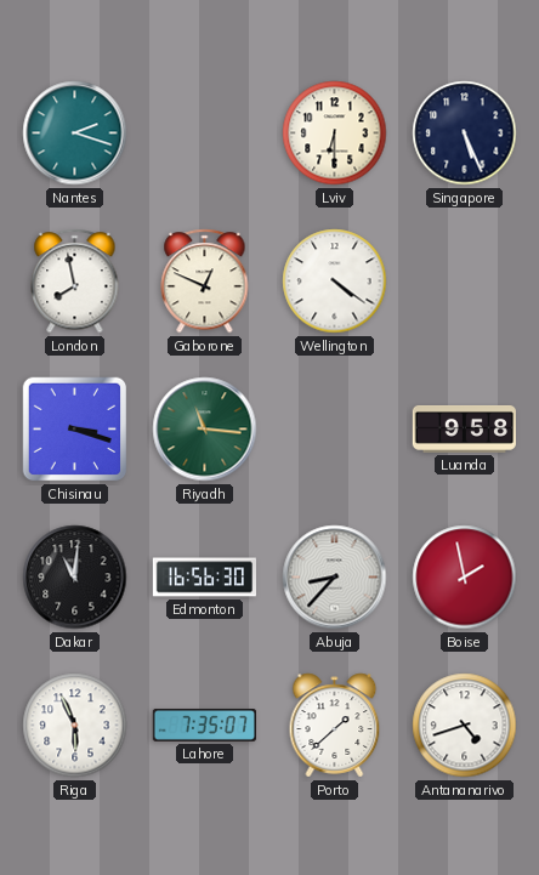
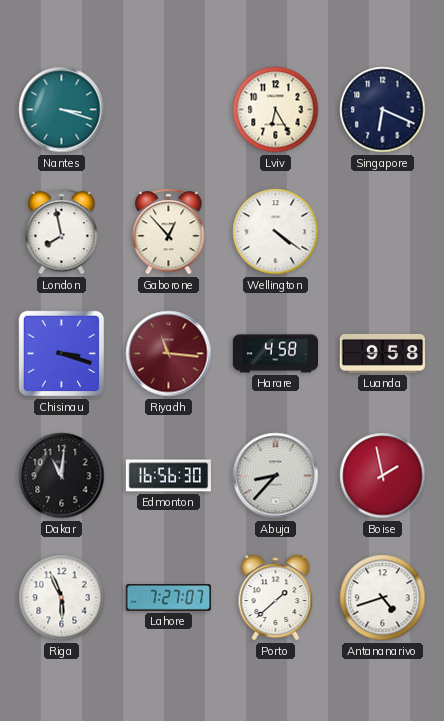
Nantes: 2:18 -> 3:18 (62, 110)
Lviv: 6:30 -> 6:25 (276, 110)
Singapore: 5:26 -> 6:19 (383, 110)
Gaborone: 12:49 -> 12:53 (169, 232)
Riyadh dial: green -> burgundy (169, 354)
Harare: none -> 4:58 (275, 354)
Lahore: 7:35 -> 7:27 (168, 598)
